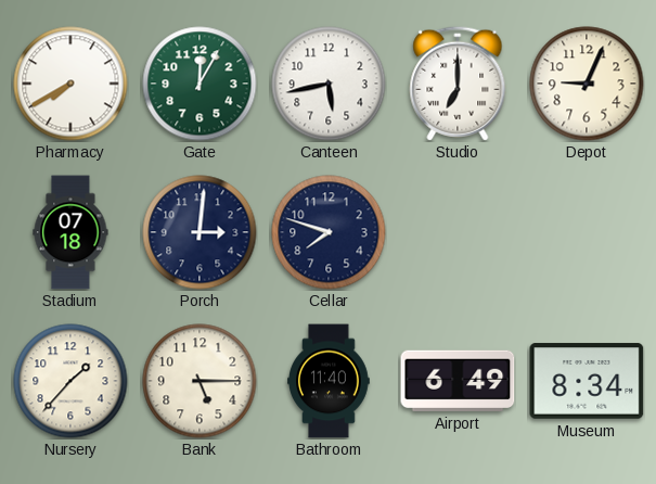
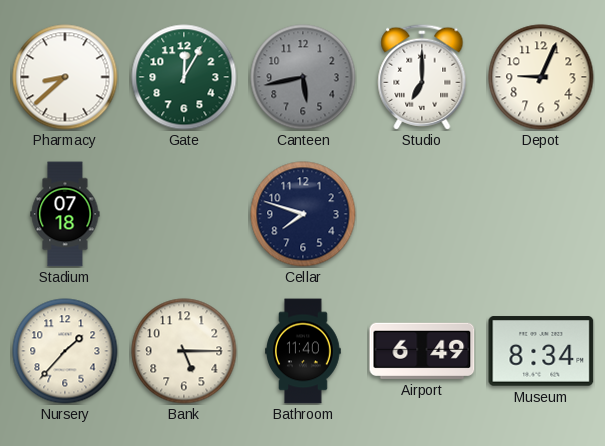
Pharmacy: 7:40 -> 8:38 (65, 77)
Canteen dial: white -> grey (303, 77)
Porch: 3:01 -> none (200, 232)
